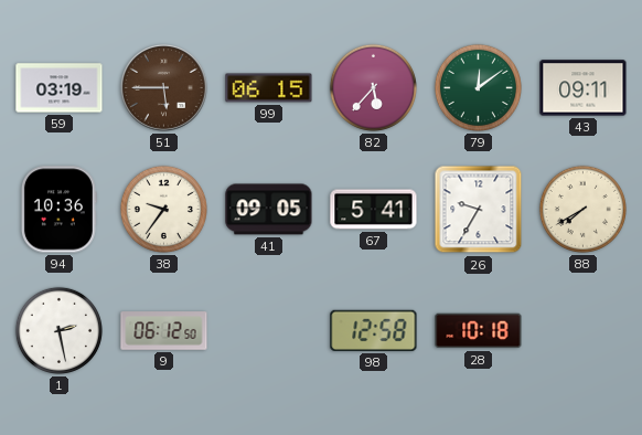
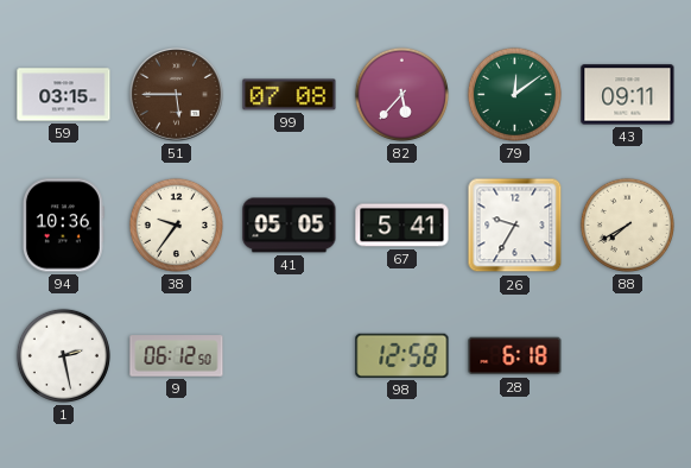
59: 03:19 -> 03:15 (64, 95)
99: 06:15 -> 07:08 (290, 95)
41: 09:05 -> 05:05 (290, 226)
28: 10:18 -> 6:18 (515, 356)
